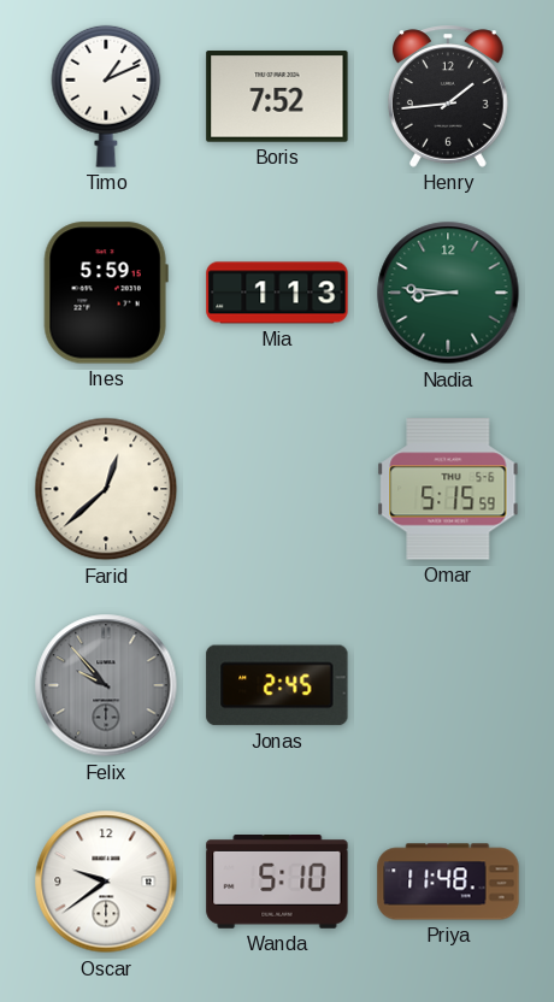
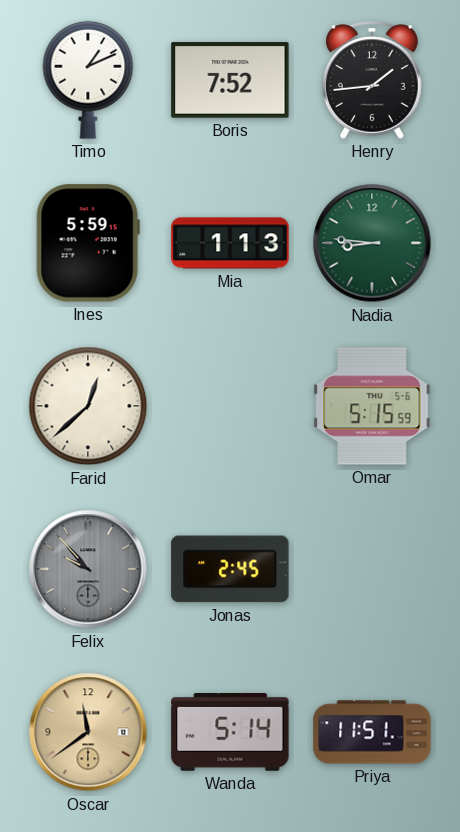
Oscar: 9:39 -> 11:39 (88, 732)
Oscar dial: white -> champagne (88, 732)
Wanda: 5:10 -> 5:14 (230, 733)
Priya: 11:48 -> 11:51 (372, 732)
